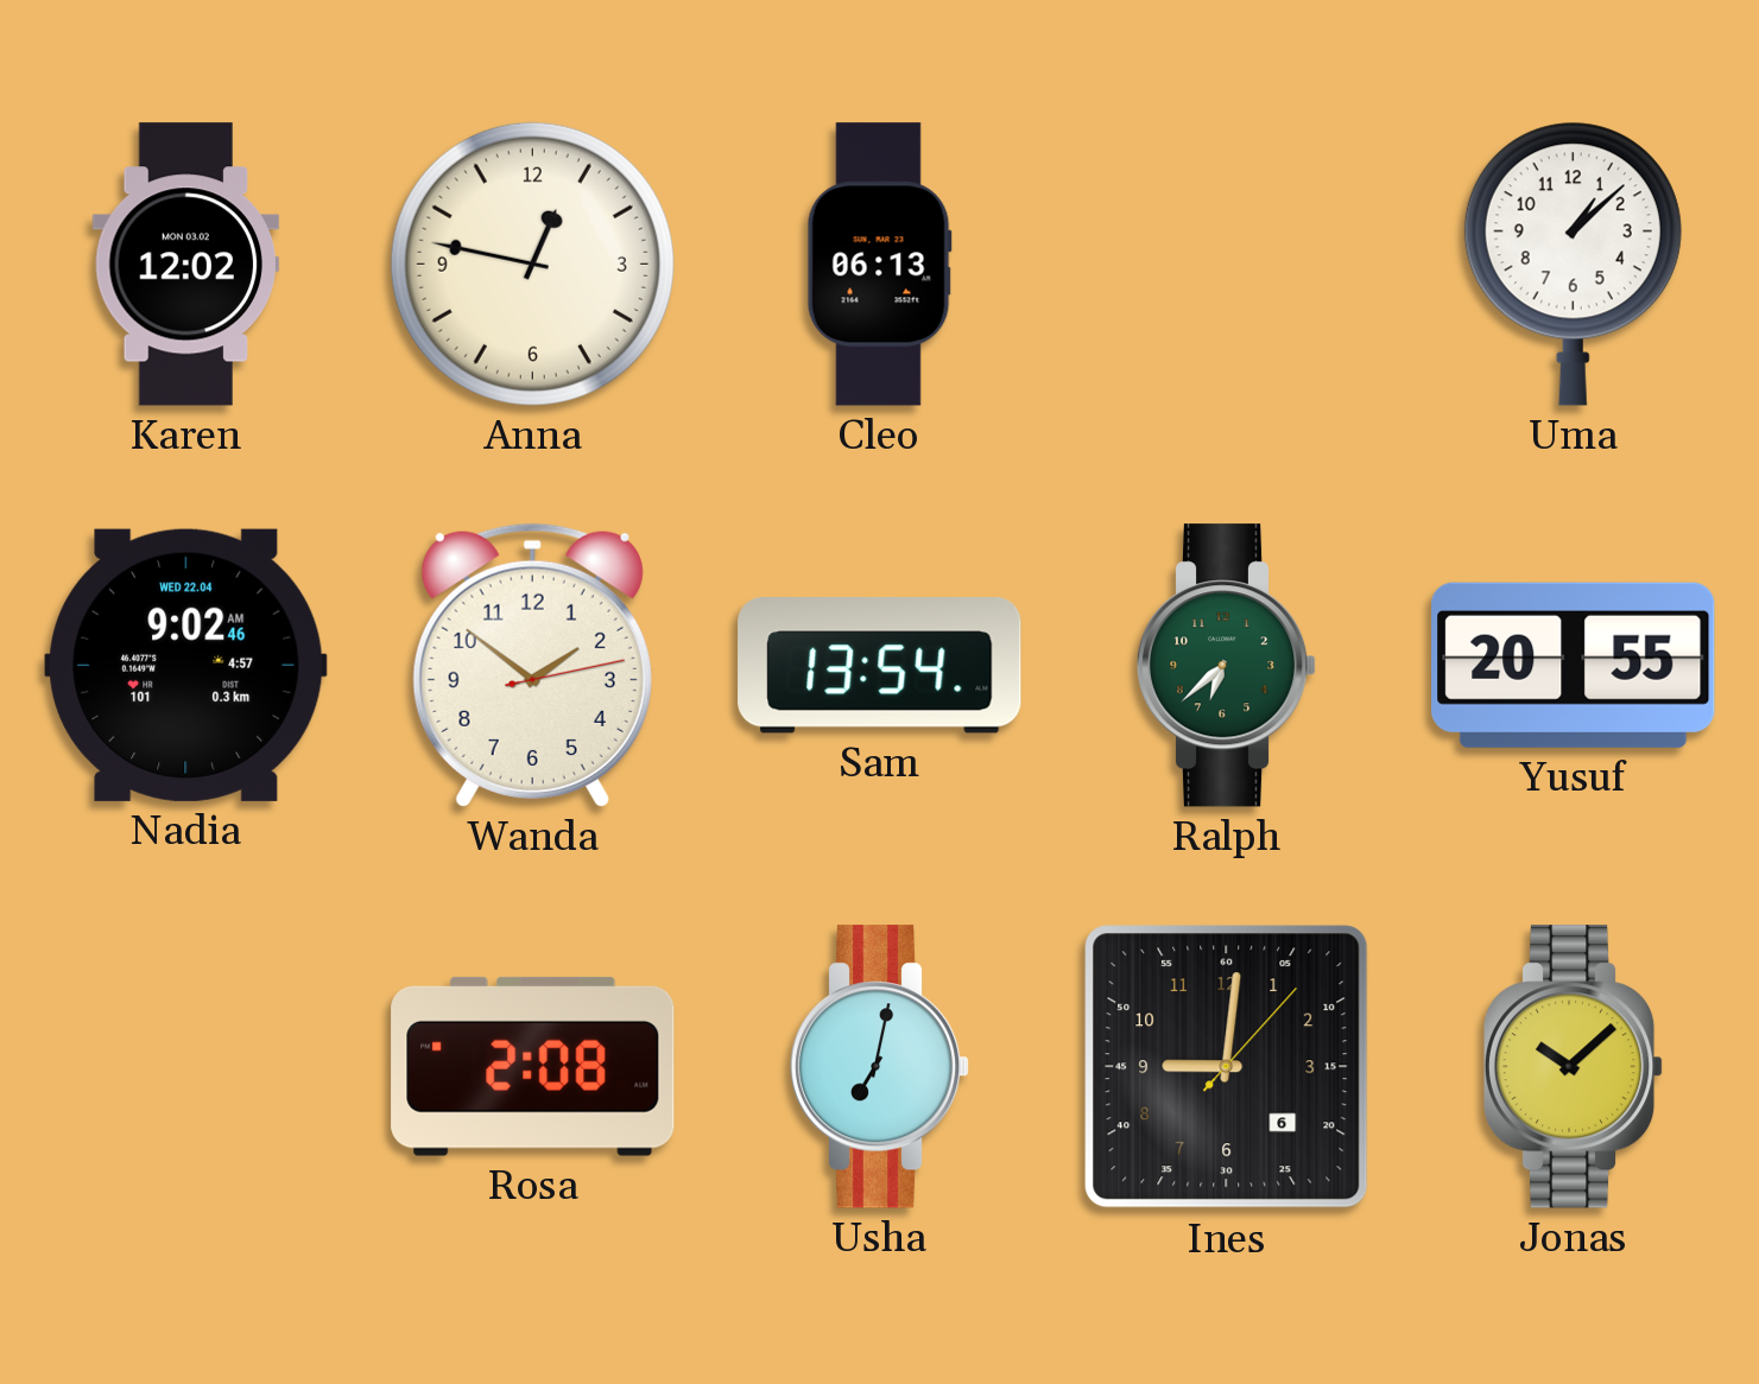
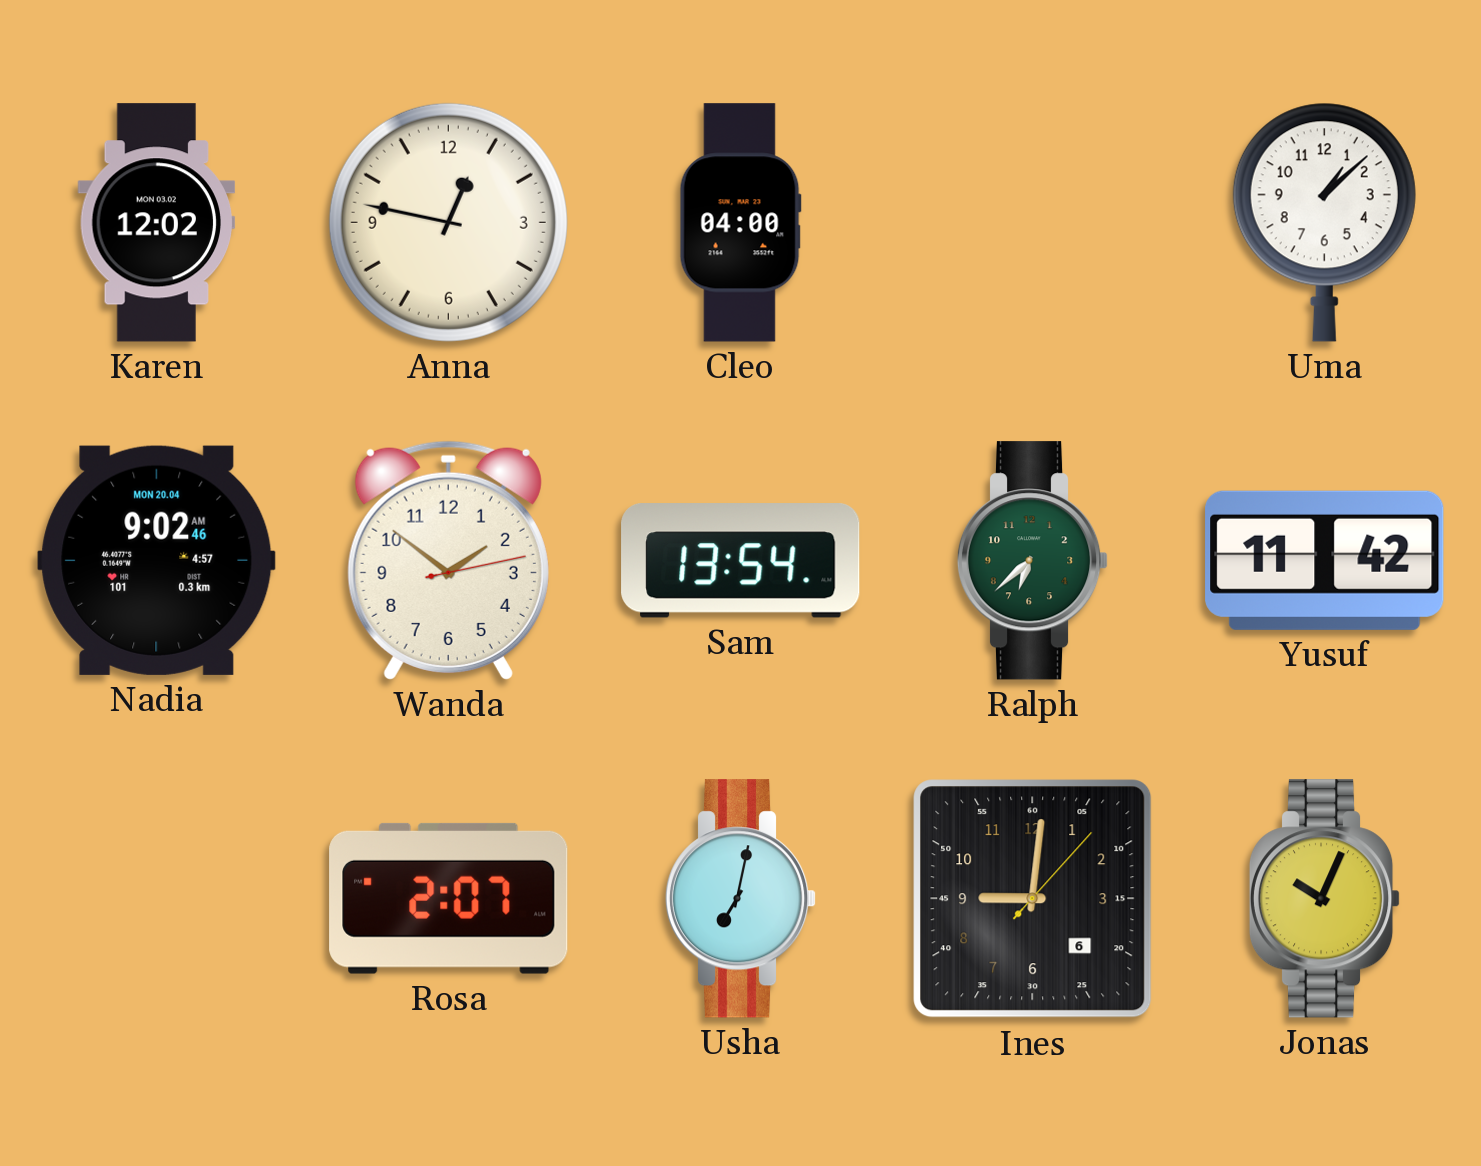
Cleo: 06:13 -> 04:00 (740, 223)
Nadia date: WED 22.04 -> MON 20.04 (157, 560)
Yusuf: 20:55 -> 11:42 (1325, 560)
Rosa: 2:08 -> 2:07 (449, 898)
Jonas: 10:08 -> 10:04 (1325, 899)
